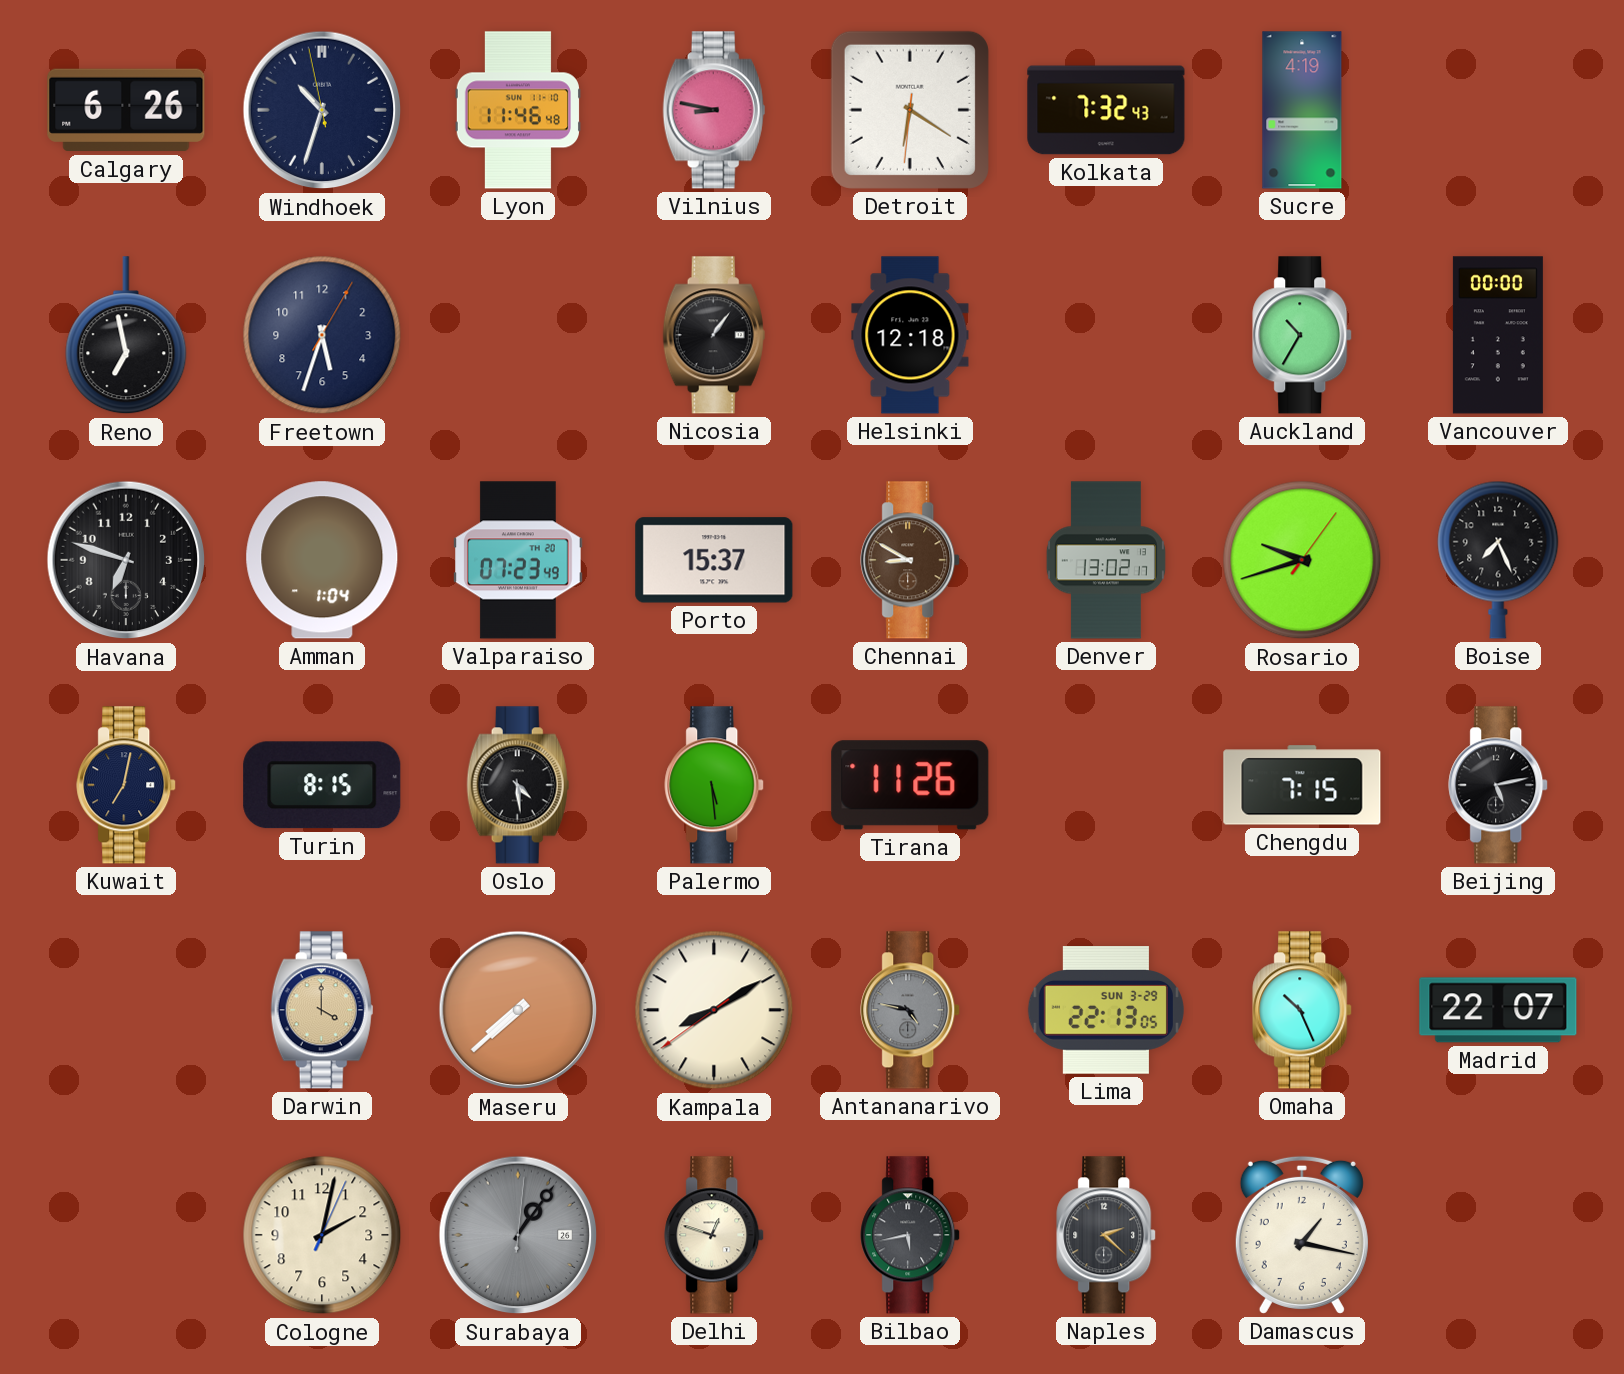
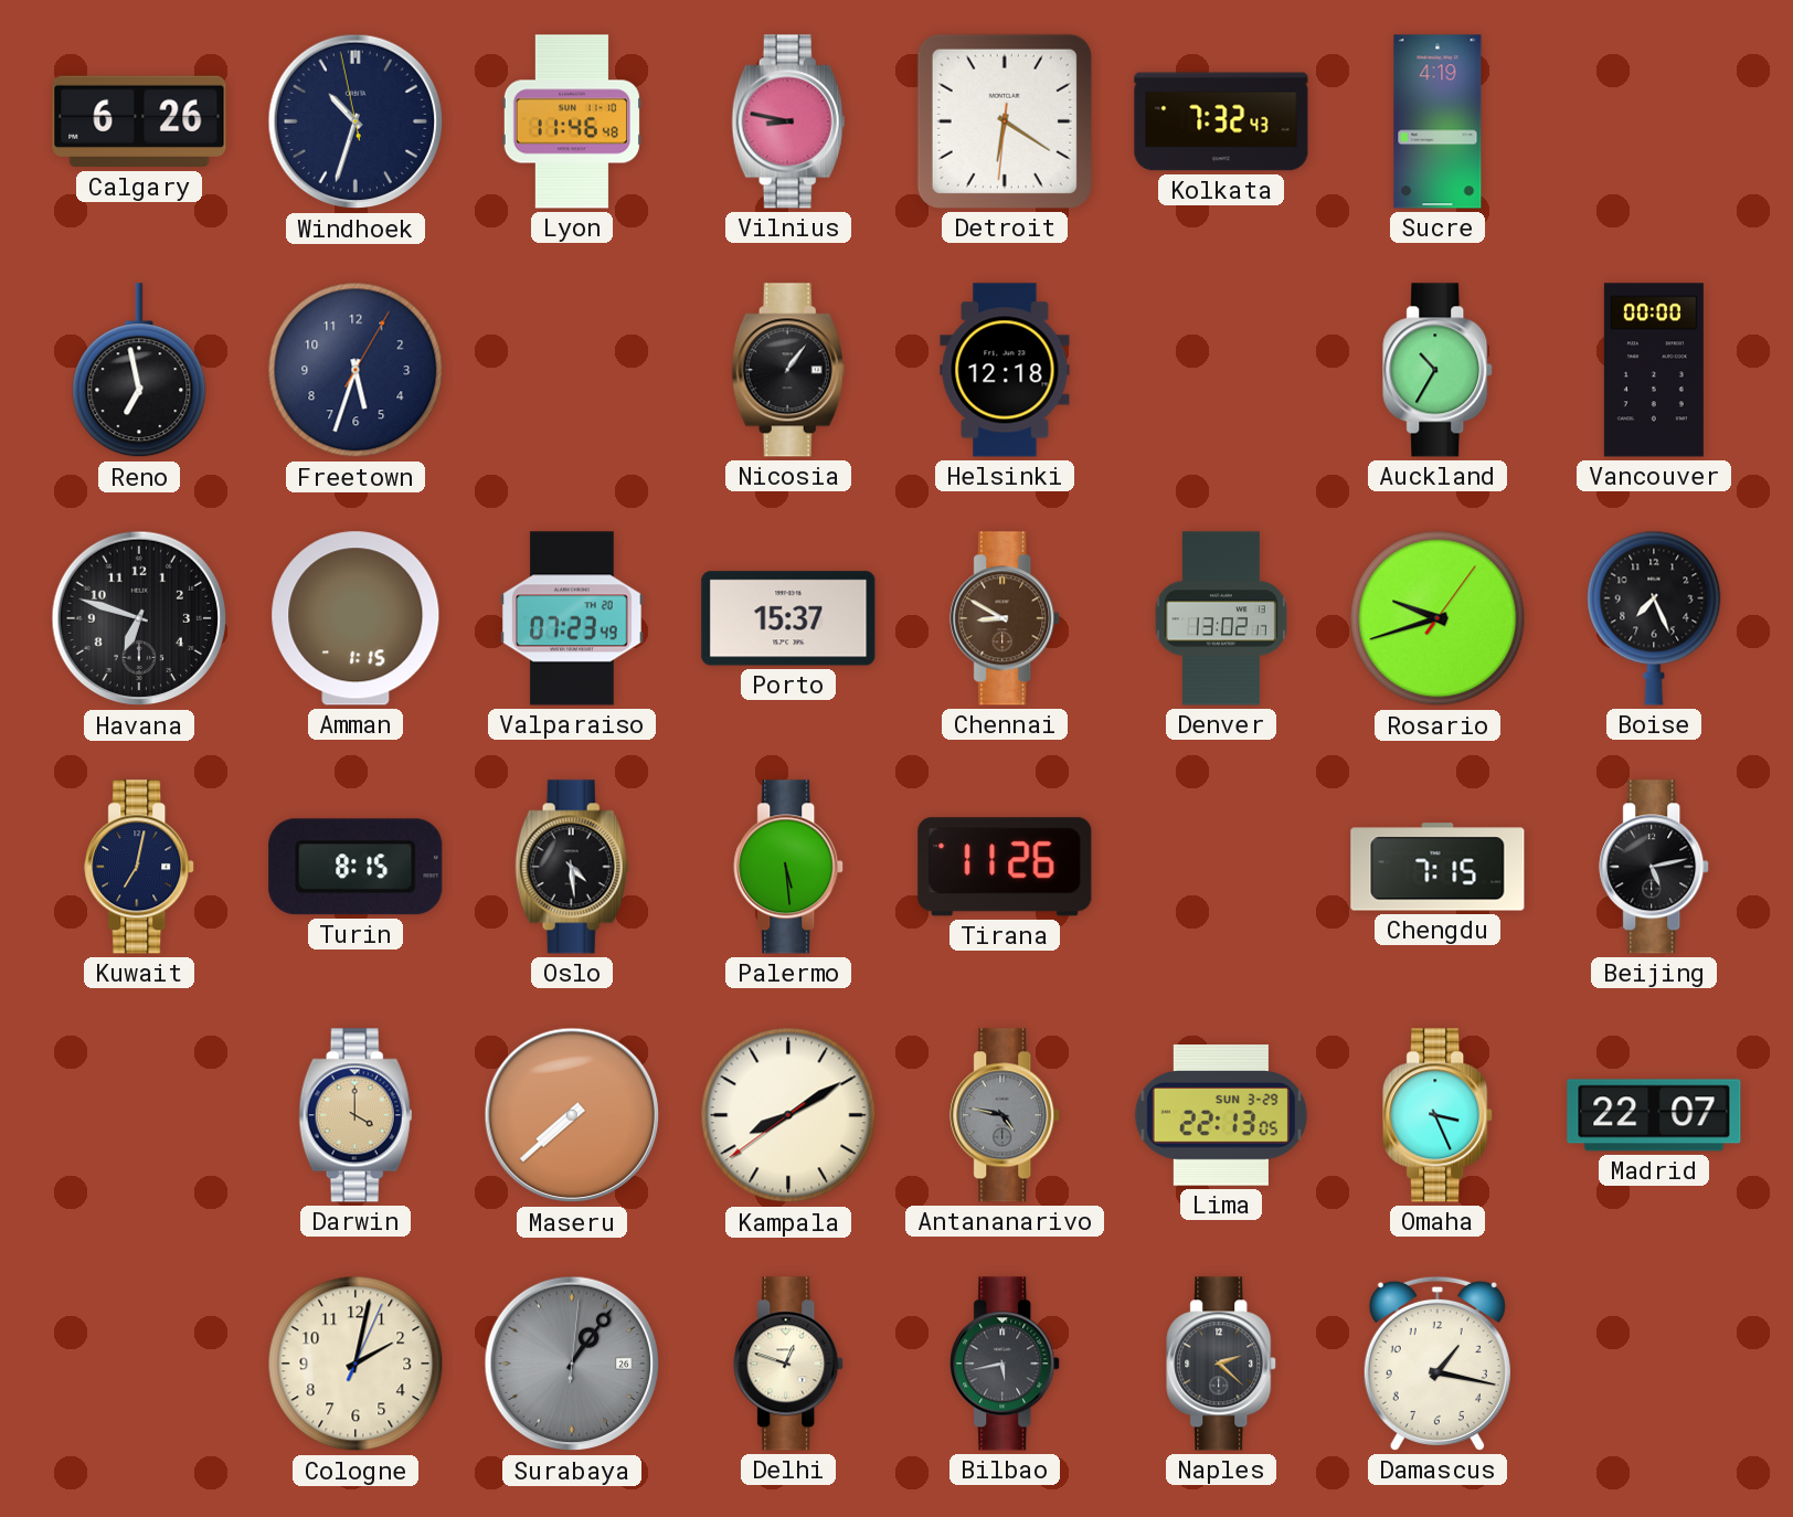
Amman: 1:04 -> 1:15 (356, 618)
Omaha: 10:26 -> 3:26 (1439, 1115)
